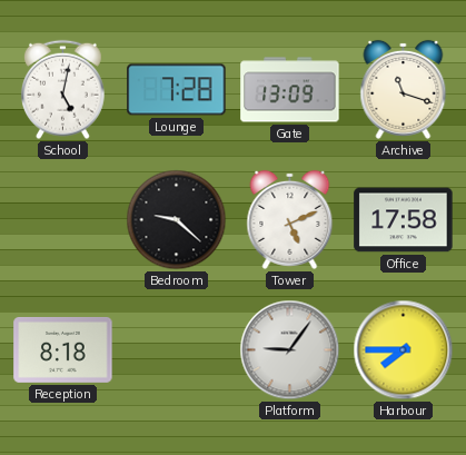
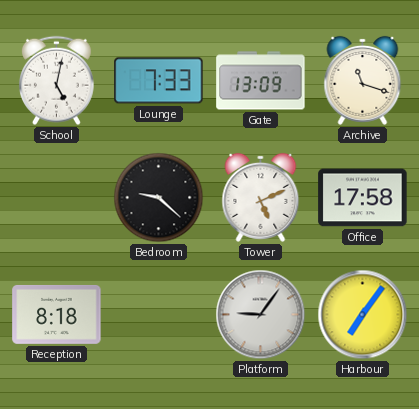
Lounge: 7:28 -> 7:33 (159, 81)
Harbour: 7:45 -> 7:06 (363, 315)
